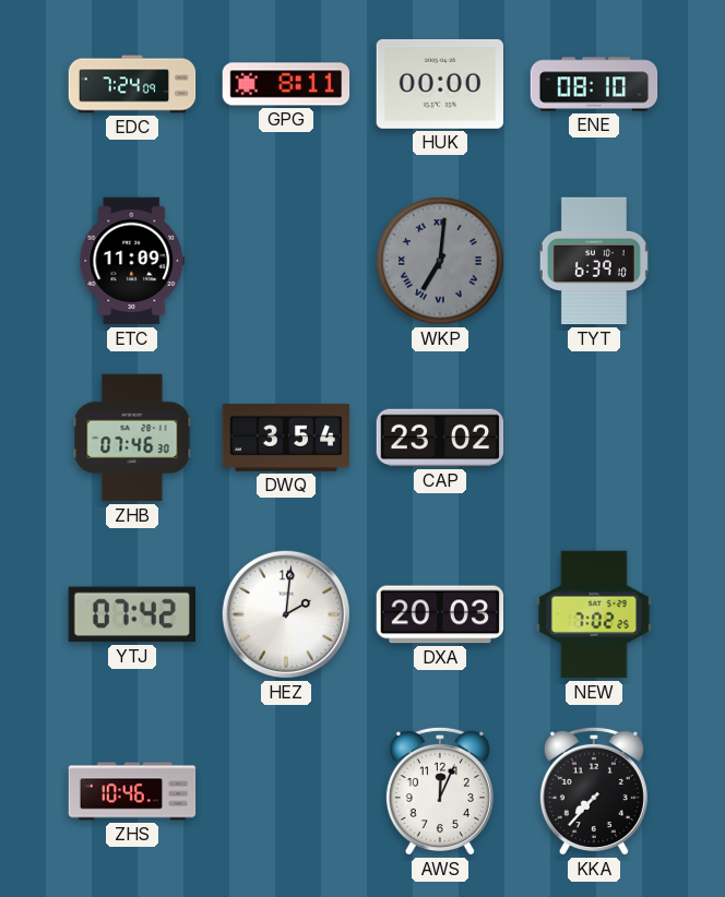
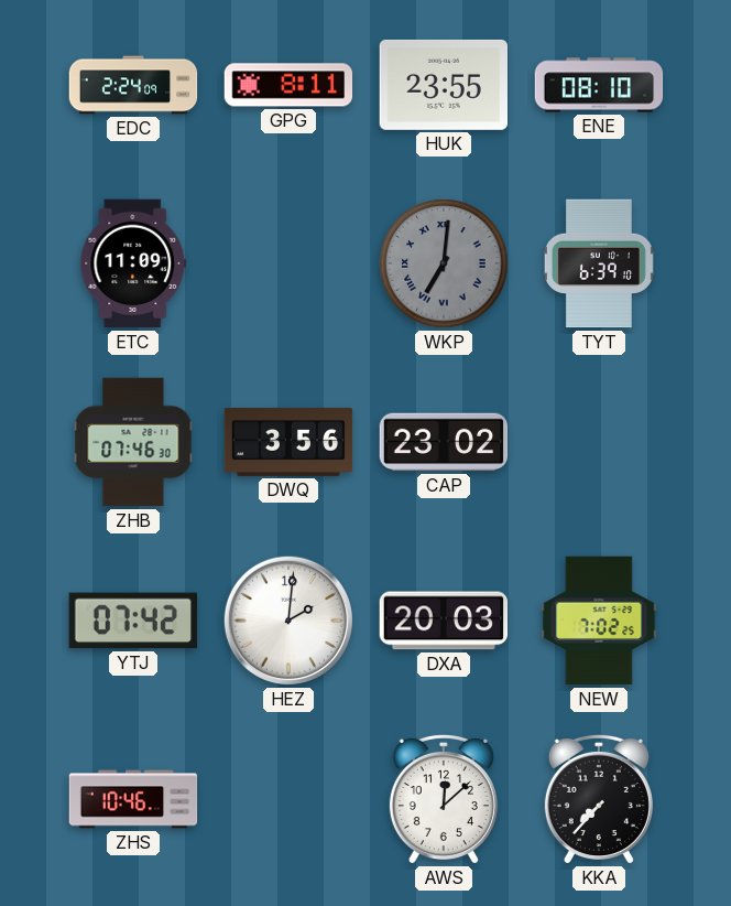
EDC: 7:24 -> 2:24 (133, 85)
HUK: 00:00 -> 23:55 (444, 85)
DWQ: 3:54 -> 3:56 (288, 442)
AWS: 12:04 -> 12:08 (444, 799)
